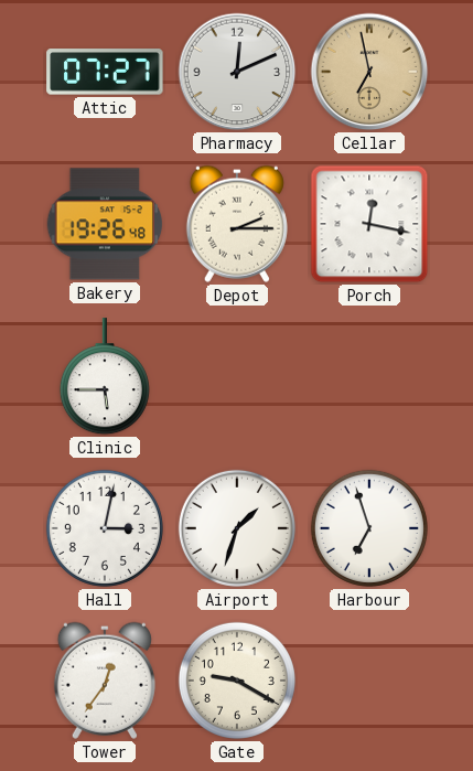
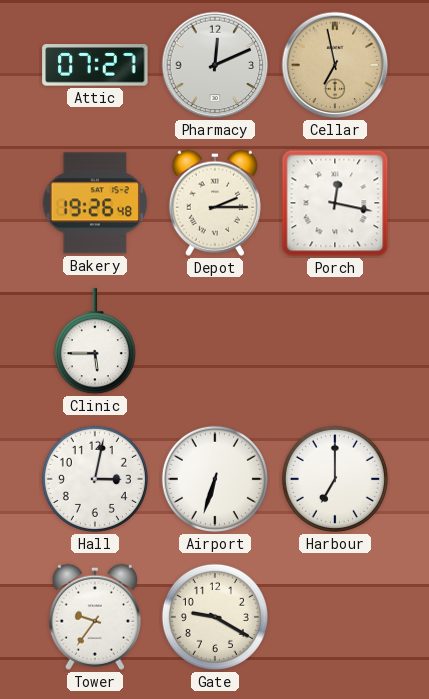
Airport: 1:33 -> 6:33 (215, 479)
Harbour: 6:57 -> 7:00 (335, 479)
Tower: 12:36 -> 9:36 (95, 617)
